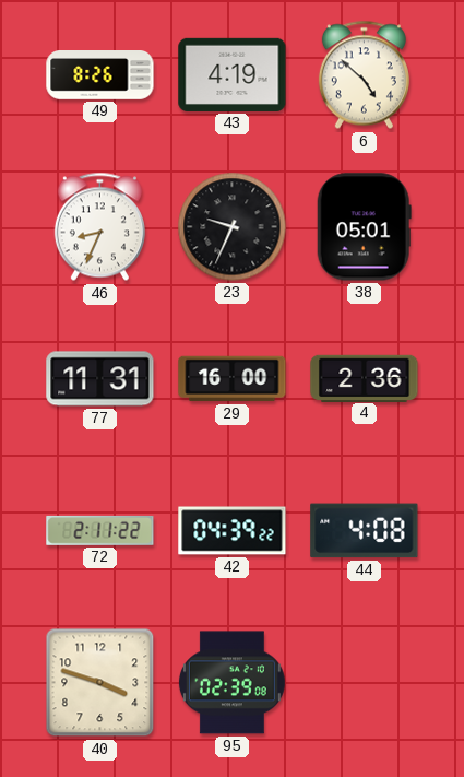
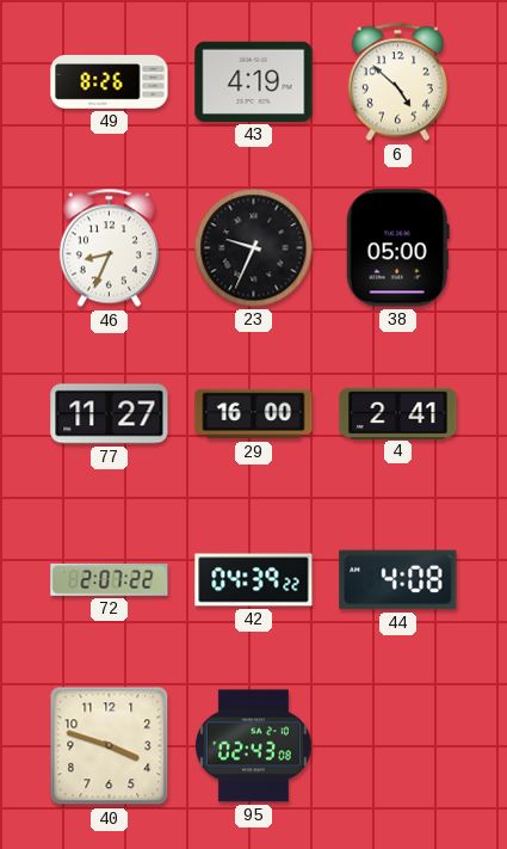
38: 05:01 -> 05:00 (397, 248)
77: 11:31 -> 11:27 (110, 414)
4: 2:36 -> 2:41 (398, 413)
72: 2:11 -> 2:07 (110, 579)
95: 02:39 -> 02:43 (253, 746)
